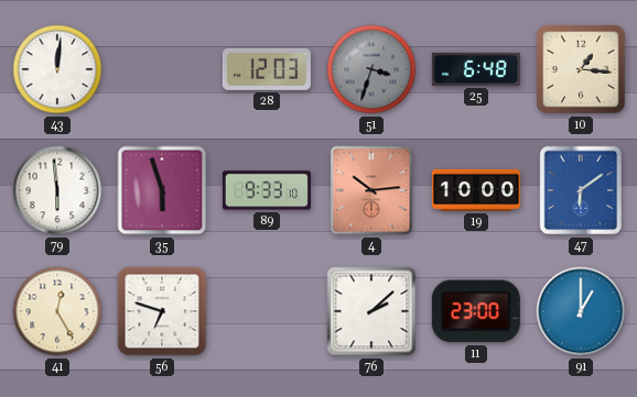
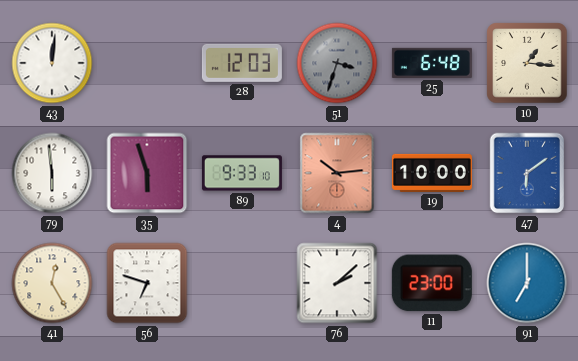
91: 1:00 -> 7:00 (527, 283)
